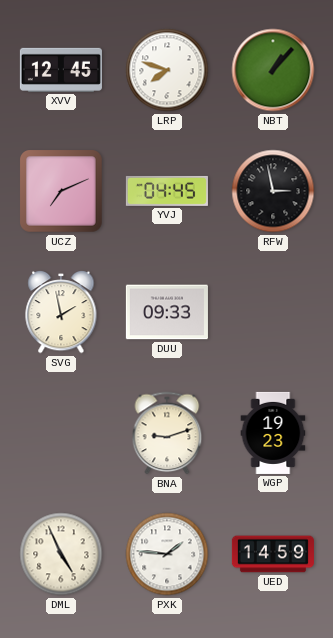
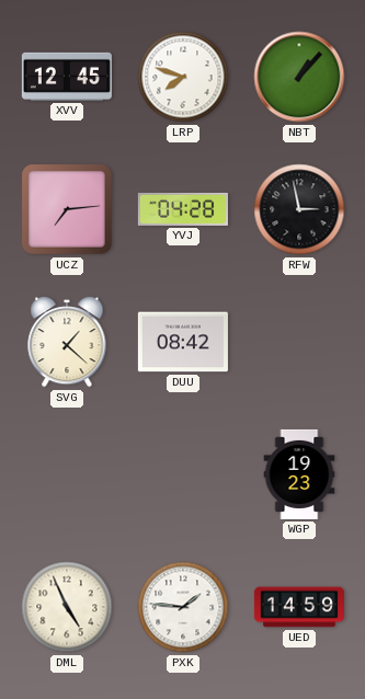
UCZ: 7:11 -> 7:14 (68, 210)
YVJ: 04:45 -> 04:28 (183, 209)
SVG: 1:58 -> 1:22 (67, 342)
DUU: 09:33 -> 08:42 (183, 342)
BNA: 9:12 -> none (167, 433)
